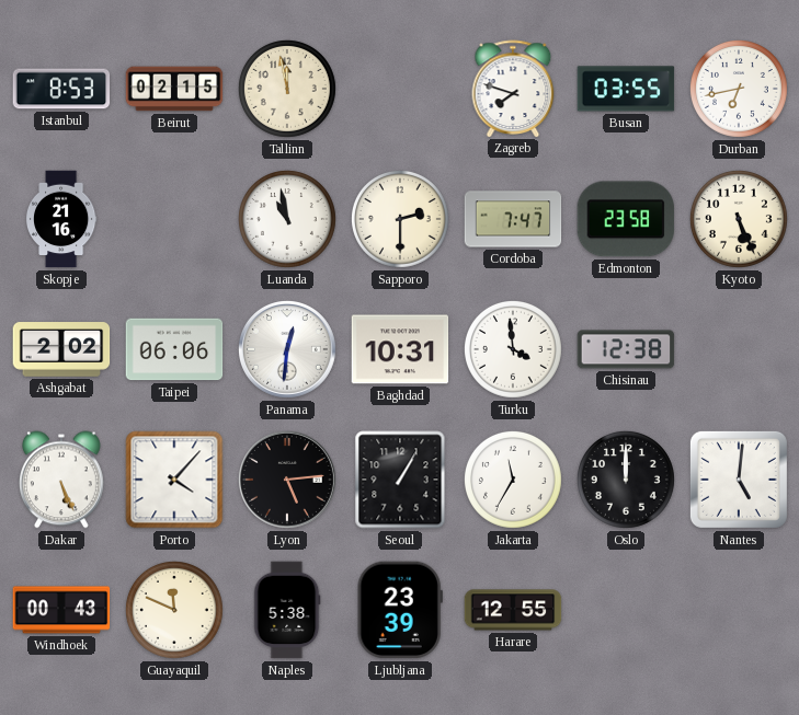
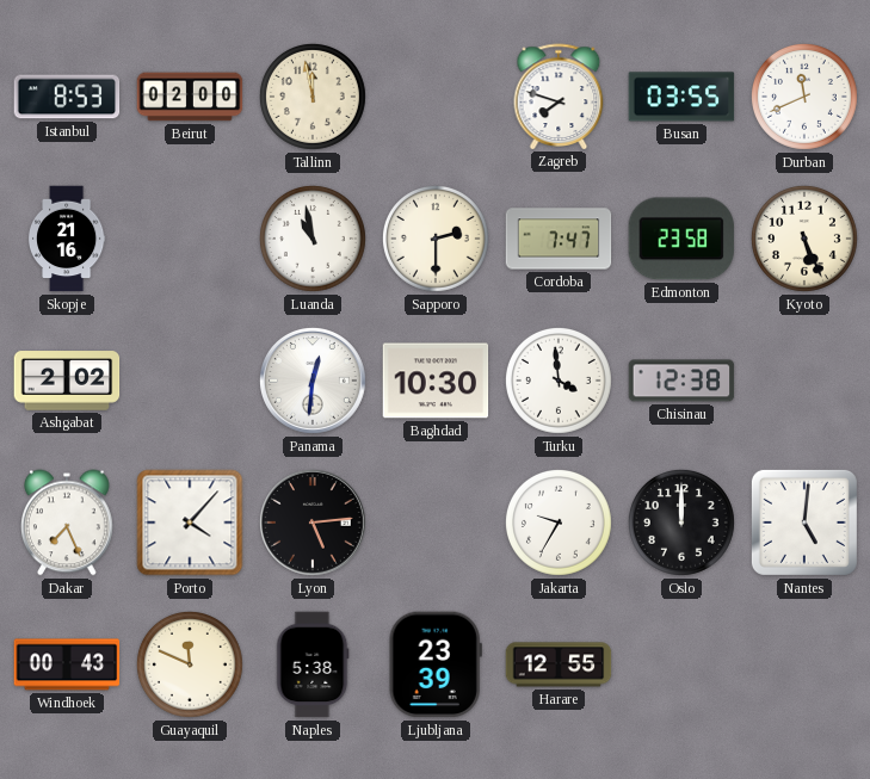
Beirut: 02:15 -> 02:00 (190, 97)
Durban: 6:43 -> 11:41 (804, 97)
Taipei: 06:06 -> none (174, 349)
Baghdad: 10:31 -> 10:30 (436, 381)
Dakar: 5:26 -> 7:26 (68, 523)
Seoul: 1:05 -> none (400, 480)
Jakarta: 11:35 -> 9:35 (559, 523)
